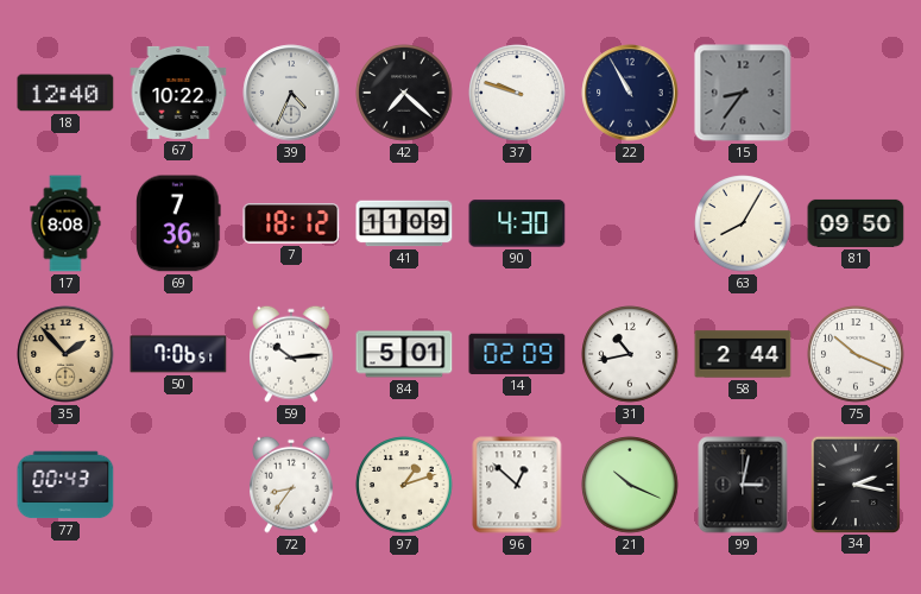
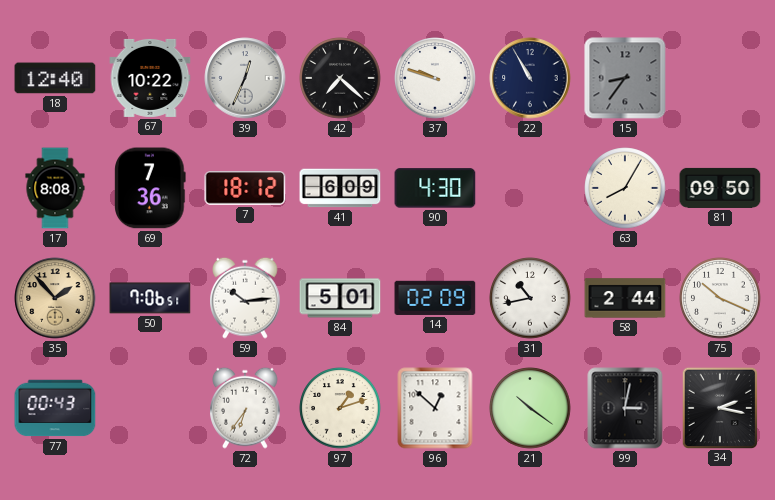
39: 4:34 -> 12:34 (245, 78)
41: 11:09 -> 6:09 (340, 188)
72: 8:36 -> 6:36 (246, 408)
21: 10:19 -> 10:21 (530, 408)
